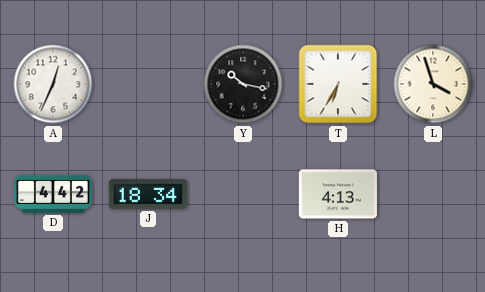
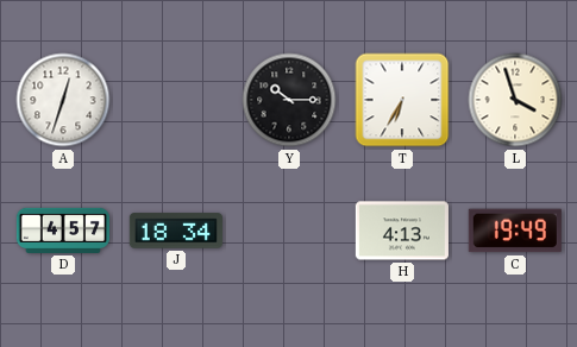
A: 12:34 -> 12:33 (63, 100)
Y: 10:17 -> 10:15 (289, 100)
D: 4:42 -> 4:57 (63, 231)
C: none -> 19:49 (515, 231)
